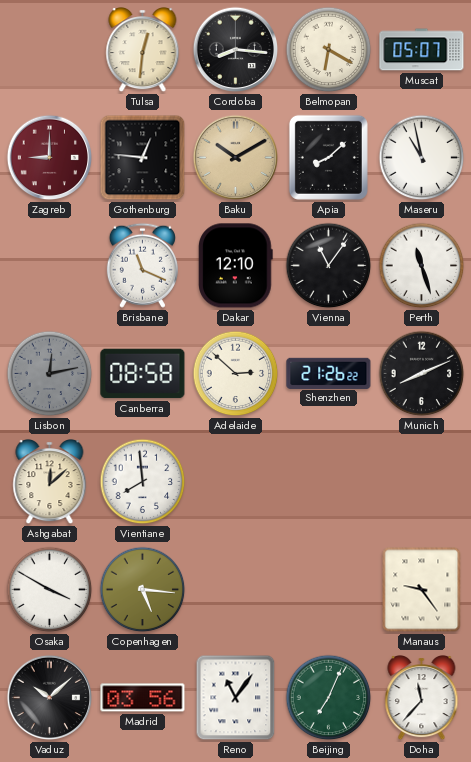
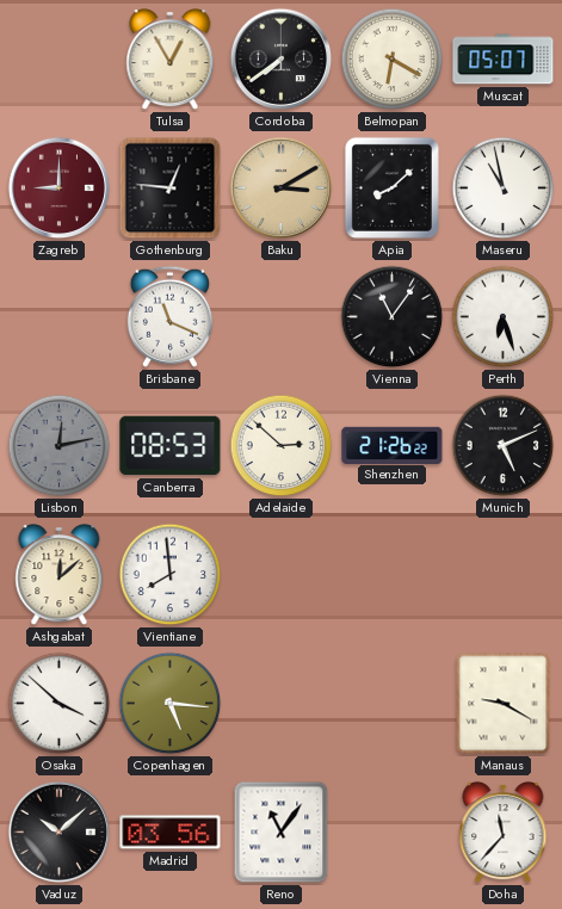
Tulsa: 12:31 -> 12:55 (171, 61)
Cordoba: 8:16 -> 7:39 (282, 60)
Baku: 10:10 -> 3:10 (282, 188)
Dakar: 12:10 -> none (236, 266)
Perth: 11:27 -> 6:27 (504, 317)
Canberra: 08:58 -> 08:53 (171, 446)
Munich: 8:11 -> 5:11 (504, 446)
Osaka: 3:50 -> 3:52 (60, 704)
Manaus: 9:24 -> 9:20 (504, 704)
Beijing: 7:04 -> none (329, 698)
